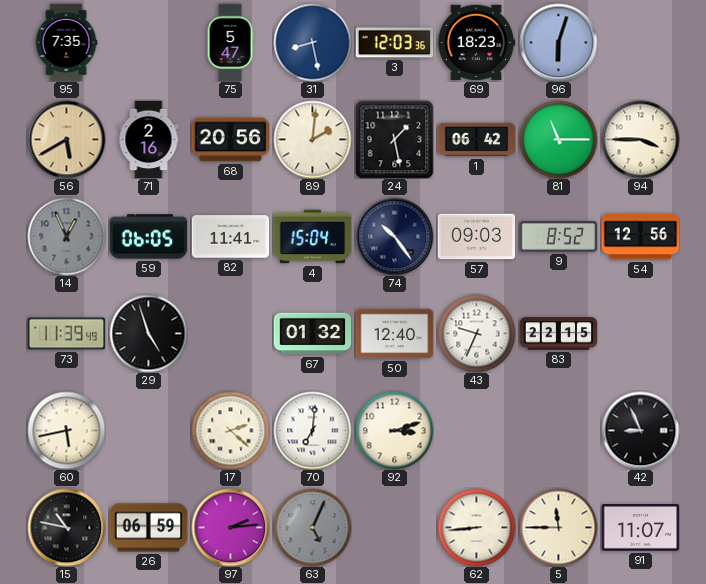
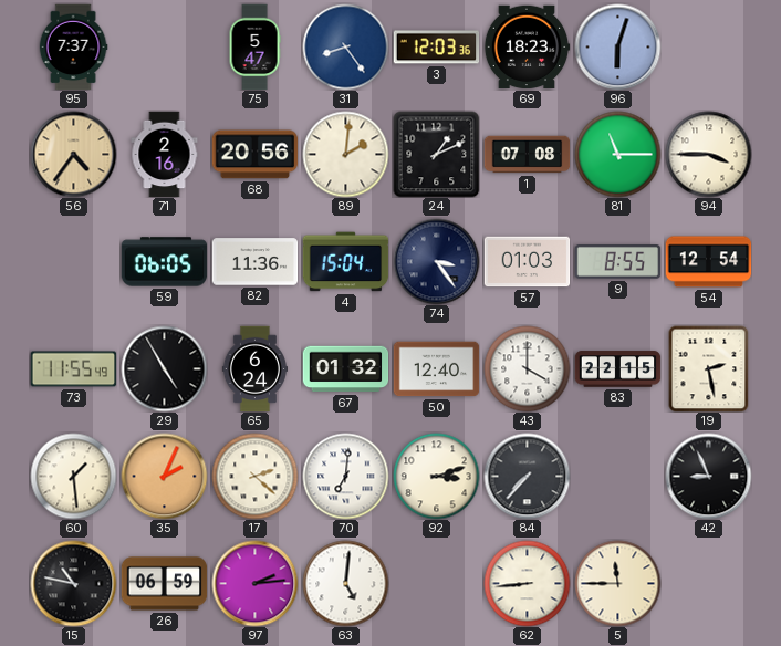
95: 7:35 -> 7:37 (73, 46)
31: 8:28 -> 8:24 (345, 46)
56: 5:40 -> 4:36 (73, 154)
24: 1:28 -> 1:11 (436, 154)
1: 06:42 -> 07:08 (527, 155)
14: 12:56 -> none (66, 236)
82: 11:41 -> 11:36 (254, 262)
74: 10:24 -> 3:24 (436, 261)
57: 09:03 -> 01:03 (527, 262)
9: 8:52 -> 8:55 (617, 262)
54: 12:56 -> 12:54 (708, 262)
73: 11:39 -> 11:55 (73, 369)
29: 4:57 -> 4:55 (164, 368)
65: none -> 6:24 (254, 368)
43: 9:34 -> 4:00 (527, 368)
19: none -> 2:28 (709, 368)
60: 5:43 -> 1:29 (73, 476)
35: none -> 2:04 (164, 476)
84: none -> 7:37 (527, 476)
63: 5:04 -> 5:01 (345, 583)
63 dial: grey -> white (345, 583)
91: 11:07 -> none (640, 528)
